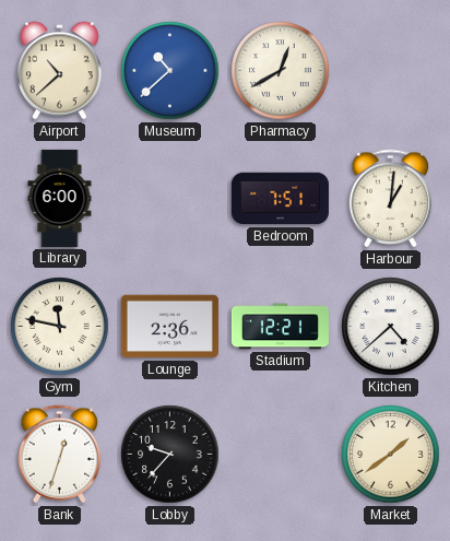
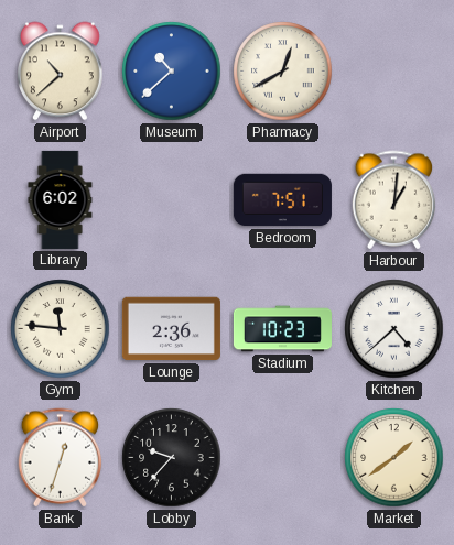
Library: 6:00 -> 6:02 (61, 199)
Gym: 11:47 -> 11:46 (61, 329)
Stadium: 12:21 -> 10:23 (282, 329)
